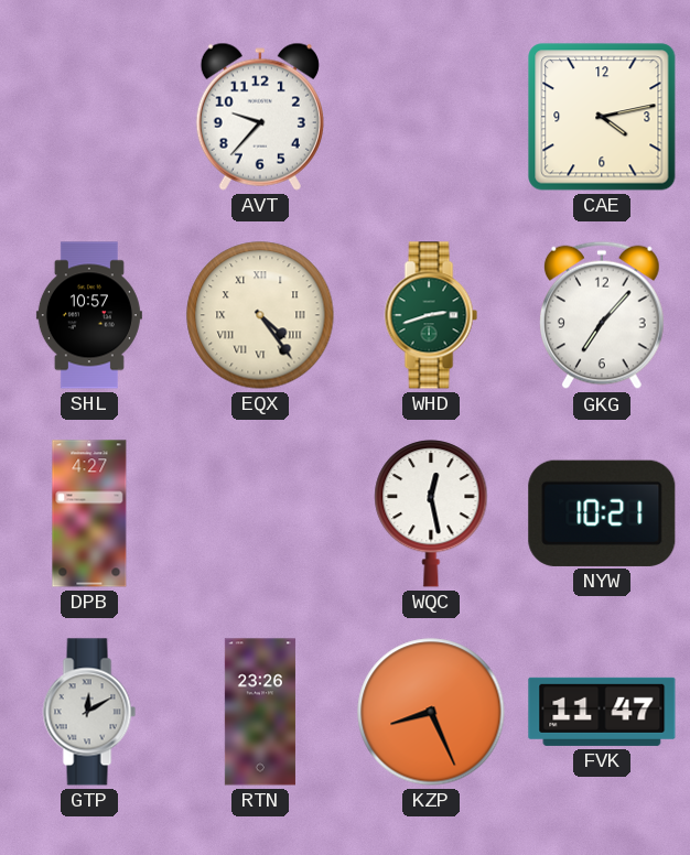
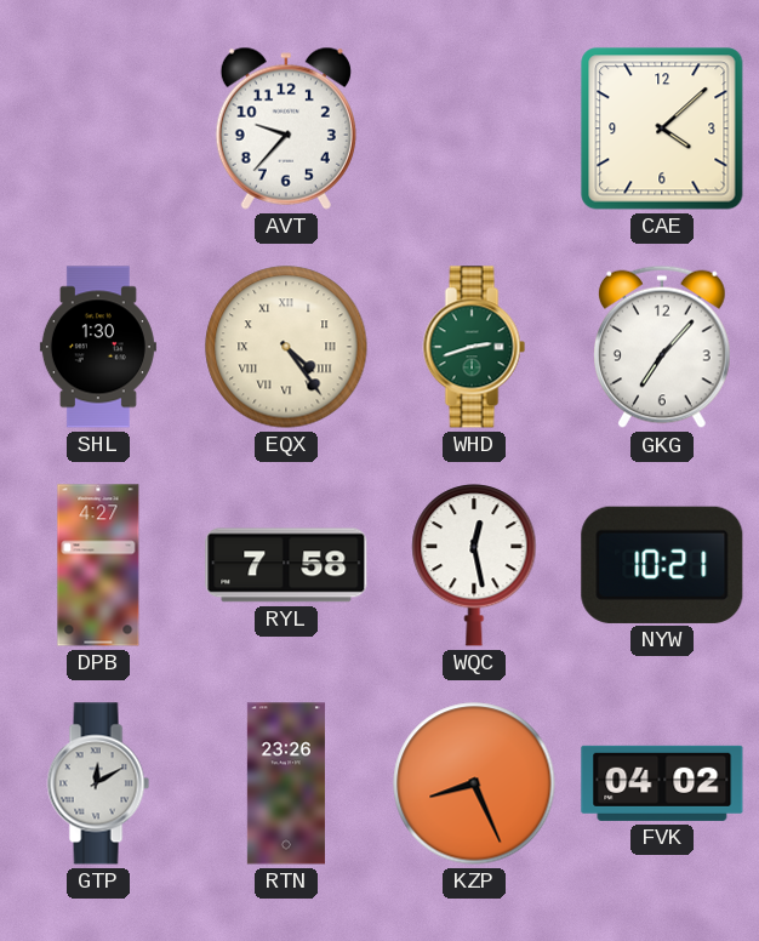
CAE: 4:13 -> 4:08 (662, 129)
SHL: 10:57 -> 1:30 (98, 347)
RYL: none -> 7:58 (286, 565)
FVK: 11:47 -> 04:02 (662, 783)
